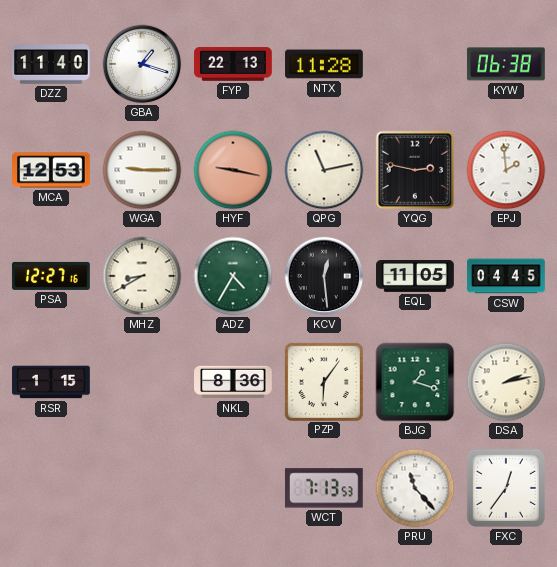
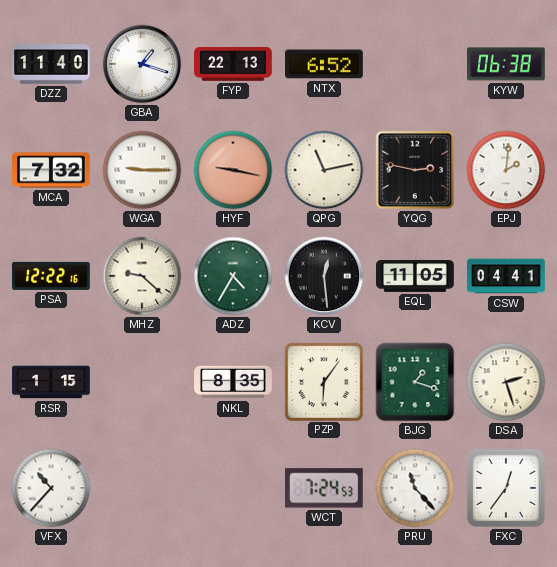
NTX: 11:28 -> 6:52 (324, 64)
MCA: 12:53 -> 7:32 (51, 170)
EPJ: 1:59 -> 2:01 (506, 170)
PSA: 12:27 -> 12:22 (51, 276)
MHZ: 8:40 -> 9:22 (142, 276)
CSW: 04:45 -> 04:41 (506, 276)
NKL: 8:36 -> 8:35 (233, 382)
DSA: 2:13 -> 2:27 (506, 382)
VFX: none -> 10:37 (51, 488)
WCT: 7:13 -> 7:24 (324, 488)
